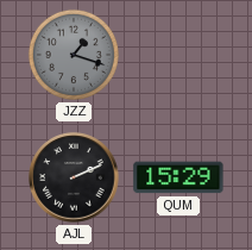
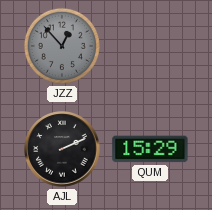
JZZ: 1:18 -> 12:53 (62, 46)
